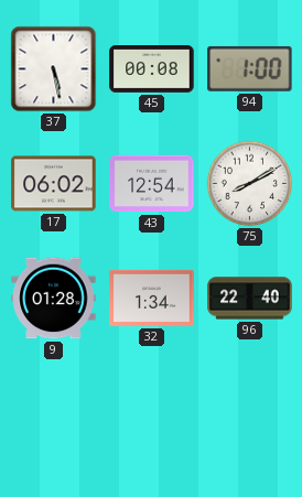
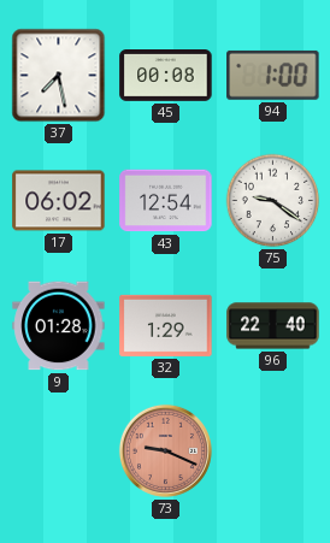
37: 5:28 -> 7:28 (59, 76)
75: 8:10 -> 9:21 (273, 201)
32: 1:34 -> 1:29 (166, 325)
73: none -> 9:19 (165, 450)
